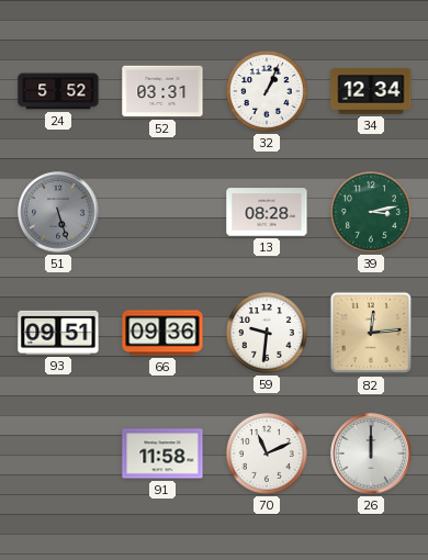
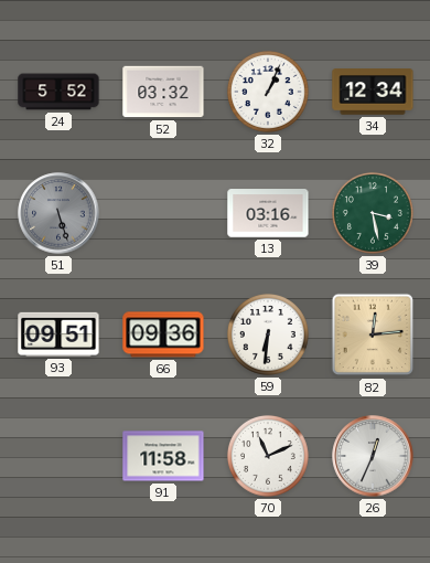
52: 03:31 -> 03:32 (163, 92)
13: 08:28 -> 03:16 (268, 213)
39: 3:13 -> 3:28 (373, 213)
59: 9:31 -> 6:31 (268, 334)
26: 12:00 -> 12:34 (373, 456)
